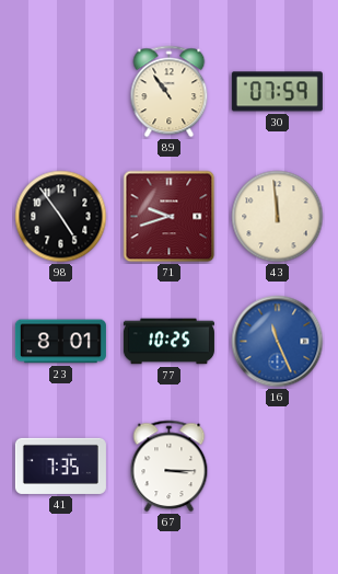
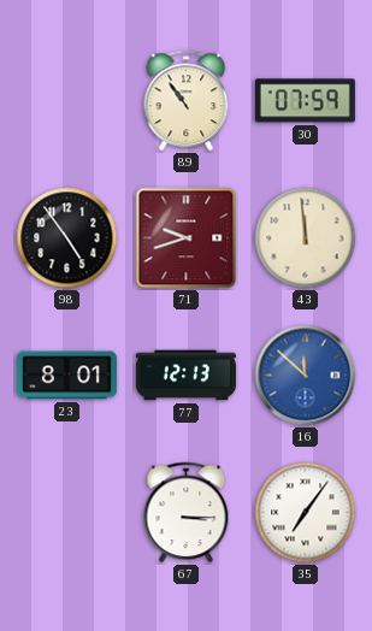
77: 10:25 -> 12:13 (185, 376)
16: 11:26 -> 11:52 (306, 376)
41: 7:35 -> none (60, 466)
35: none -> 7:06 (306, 513)
